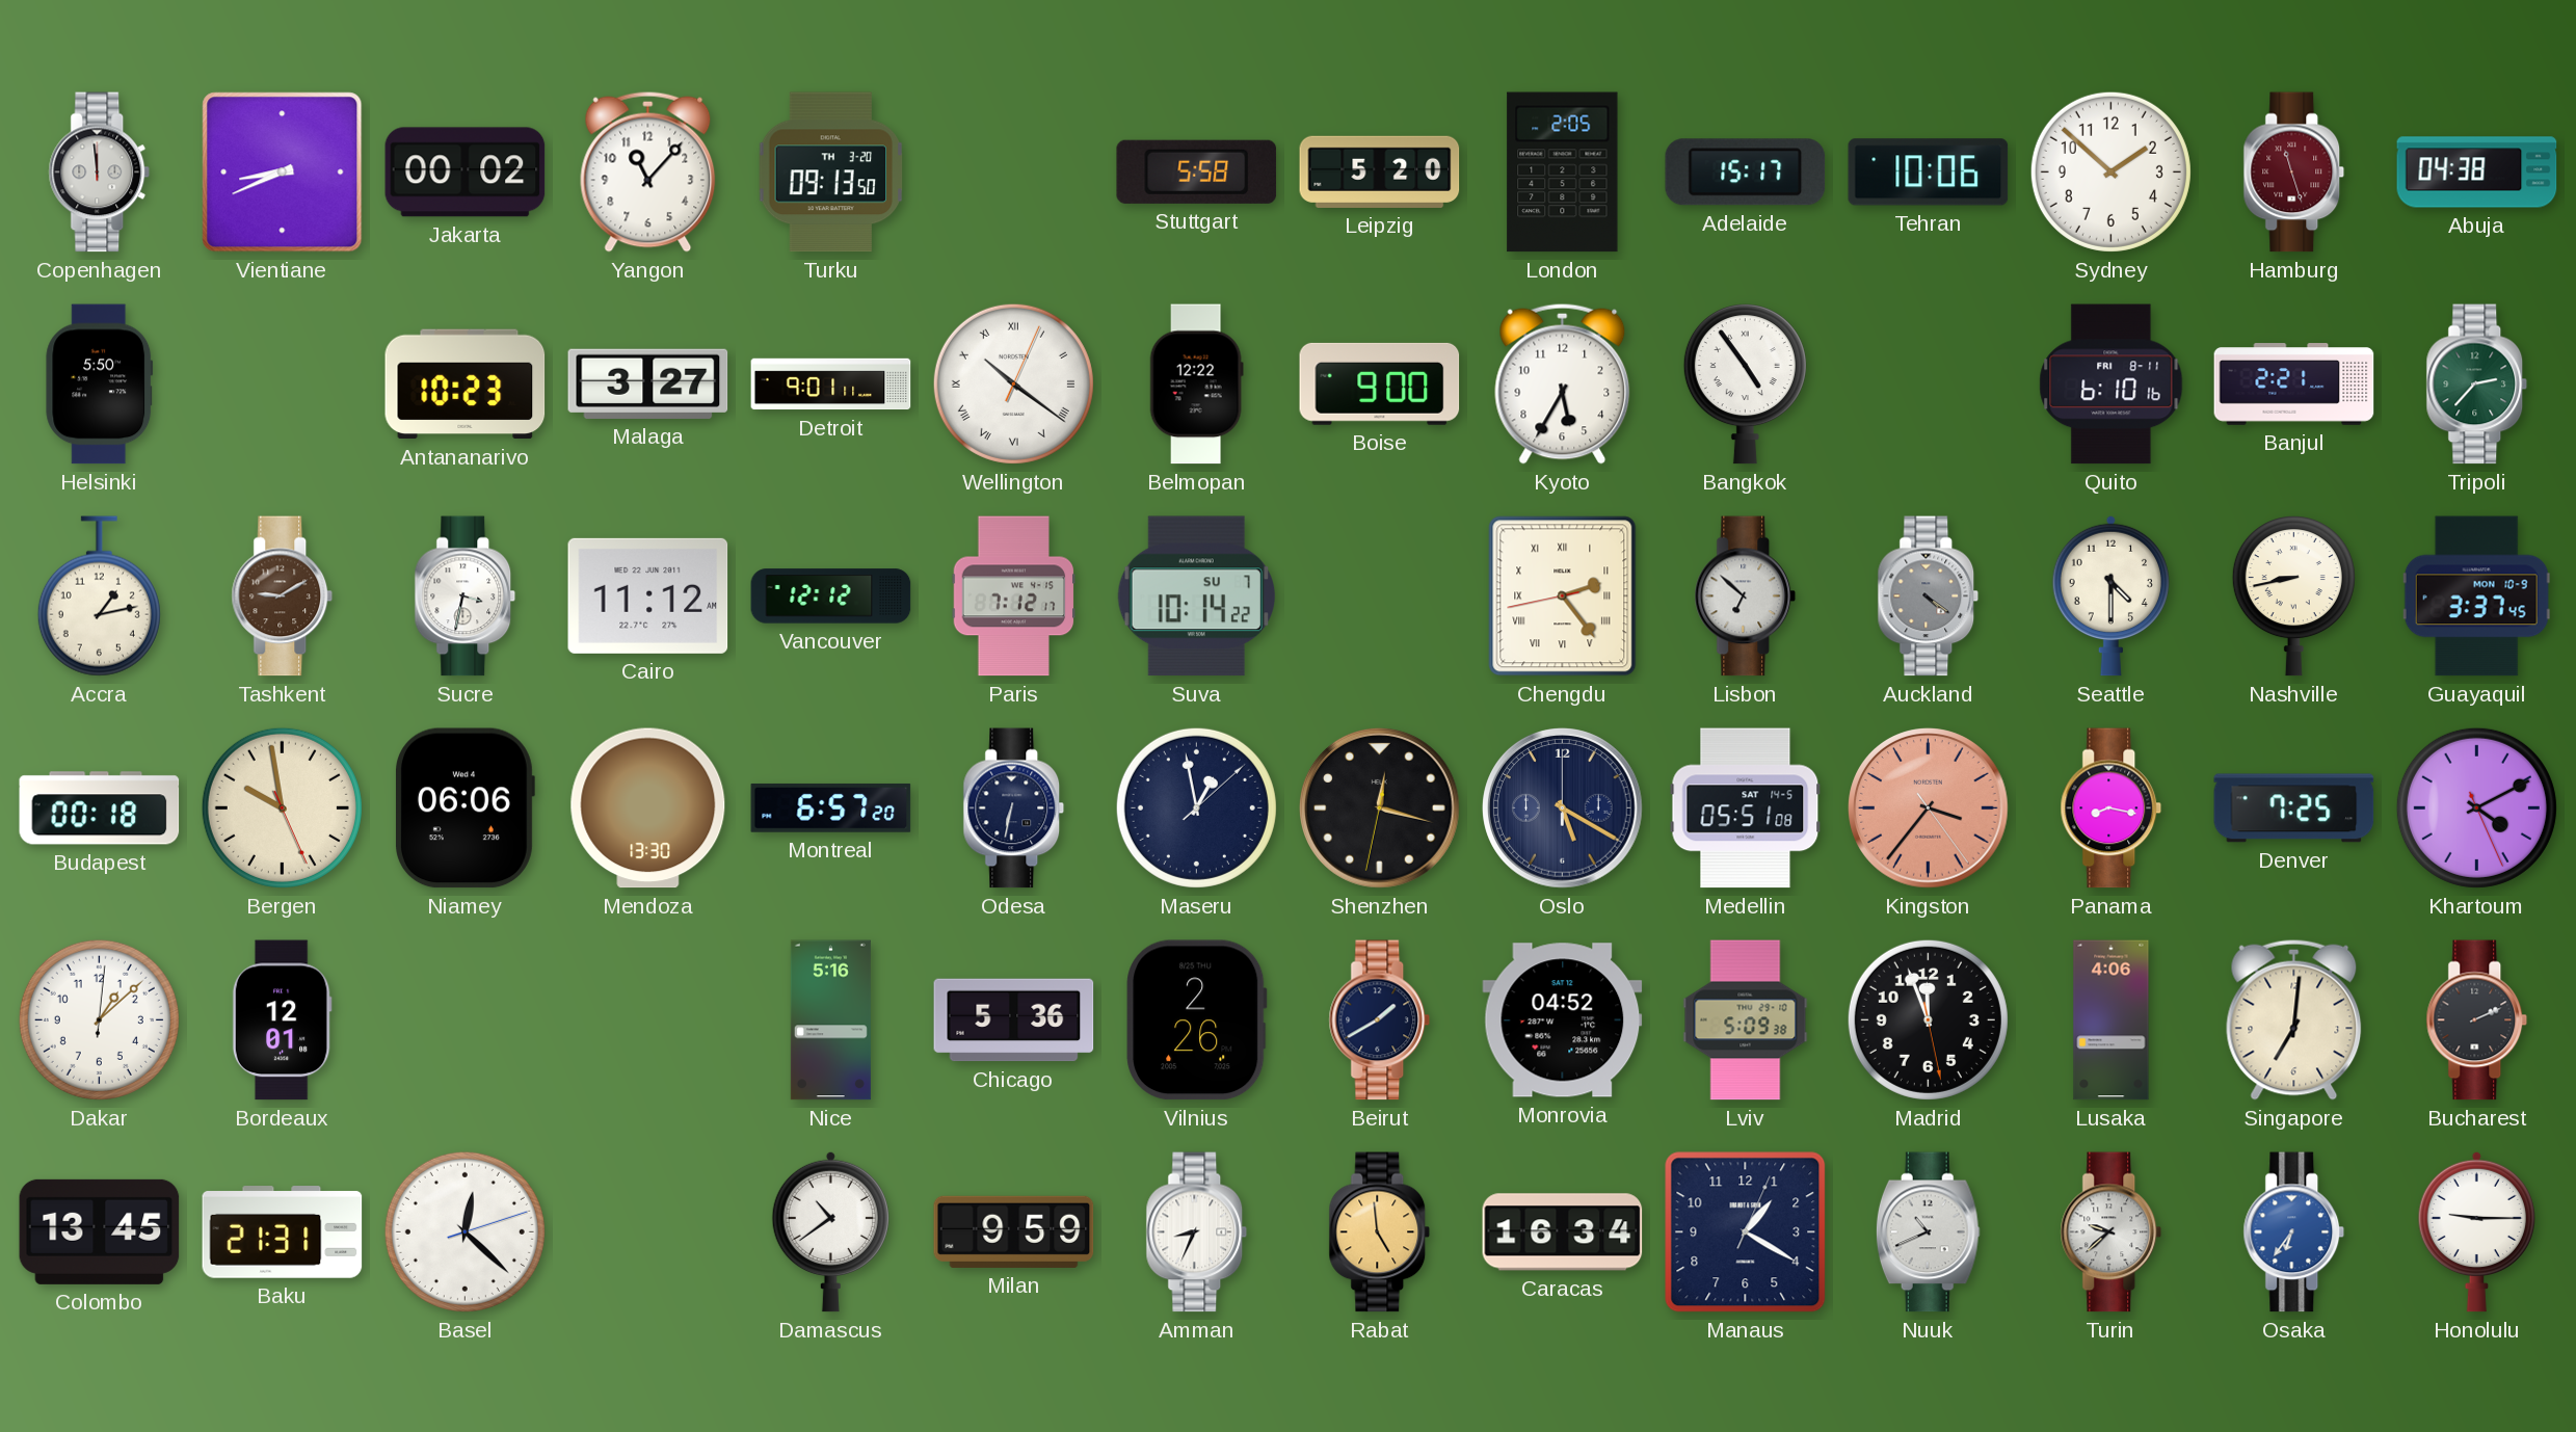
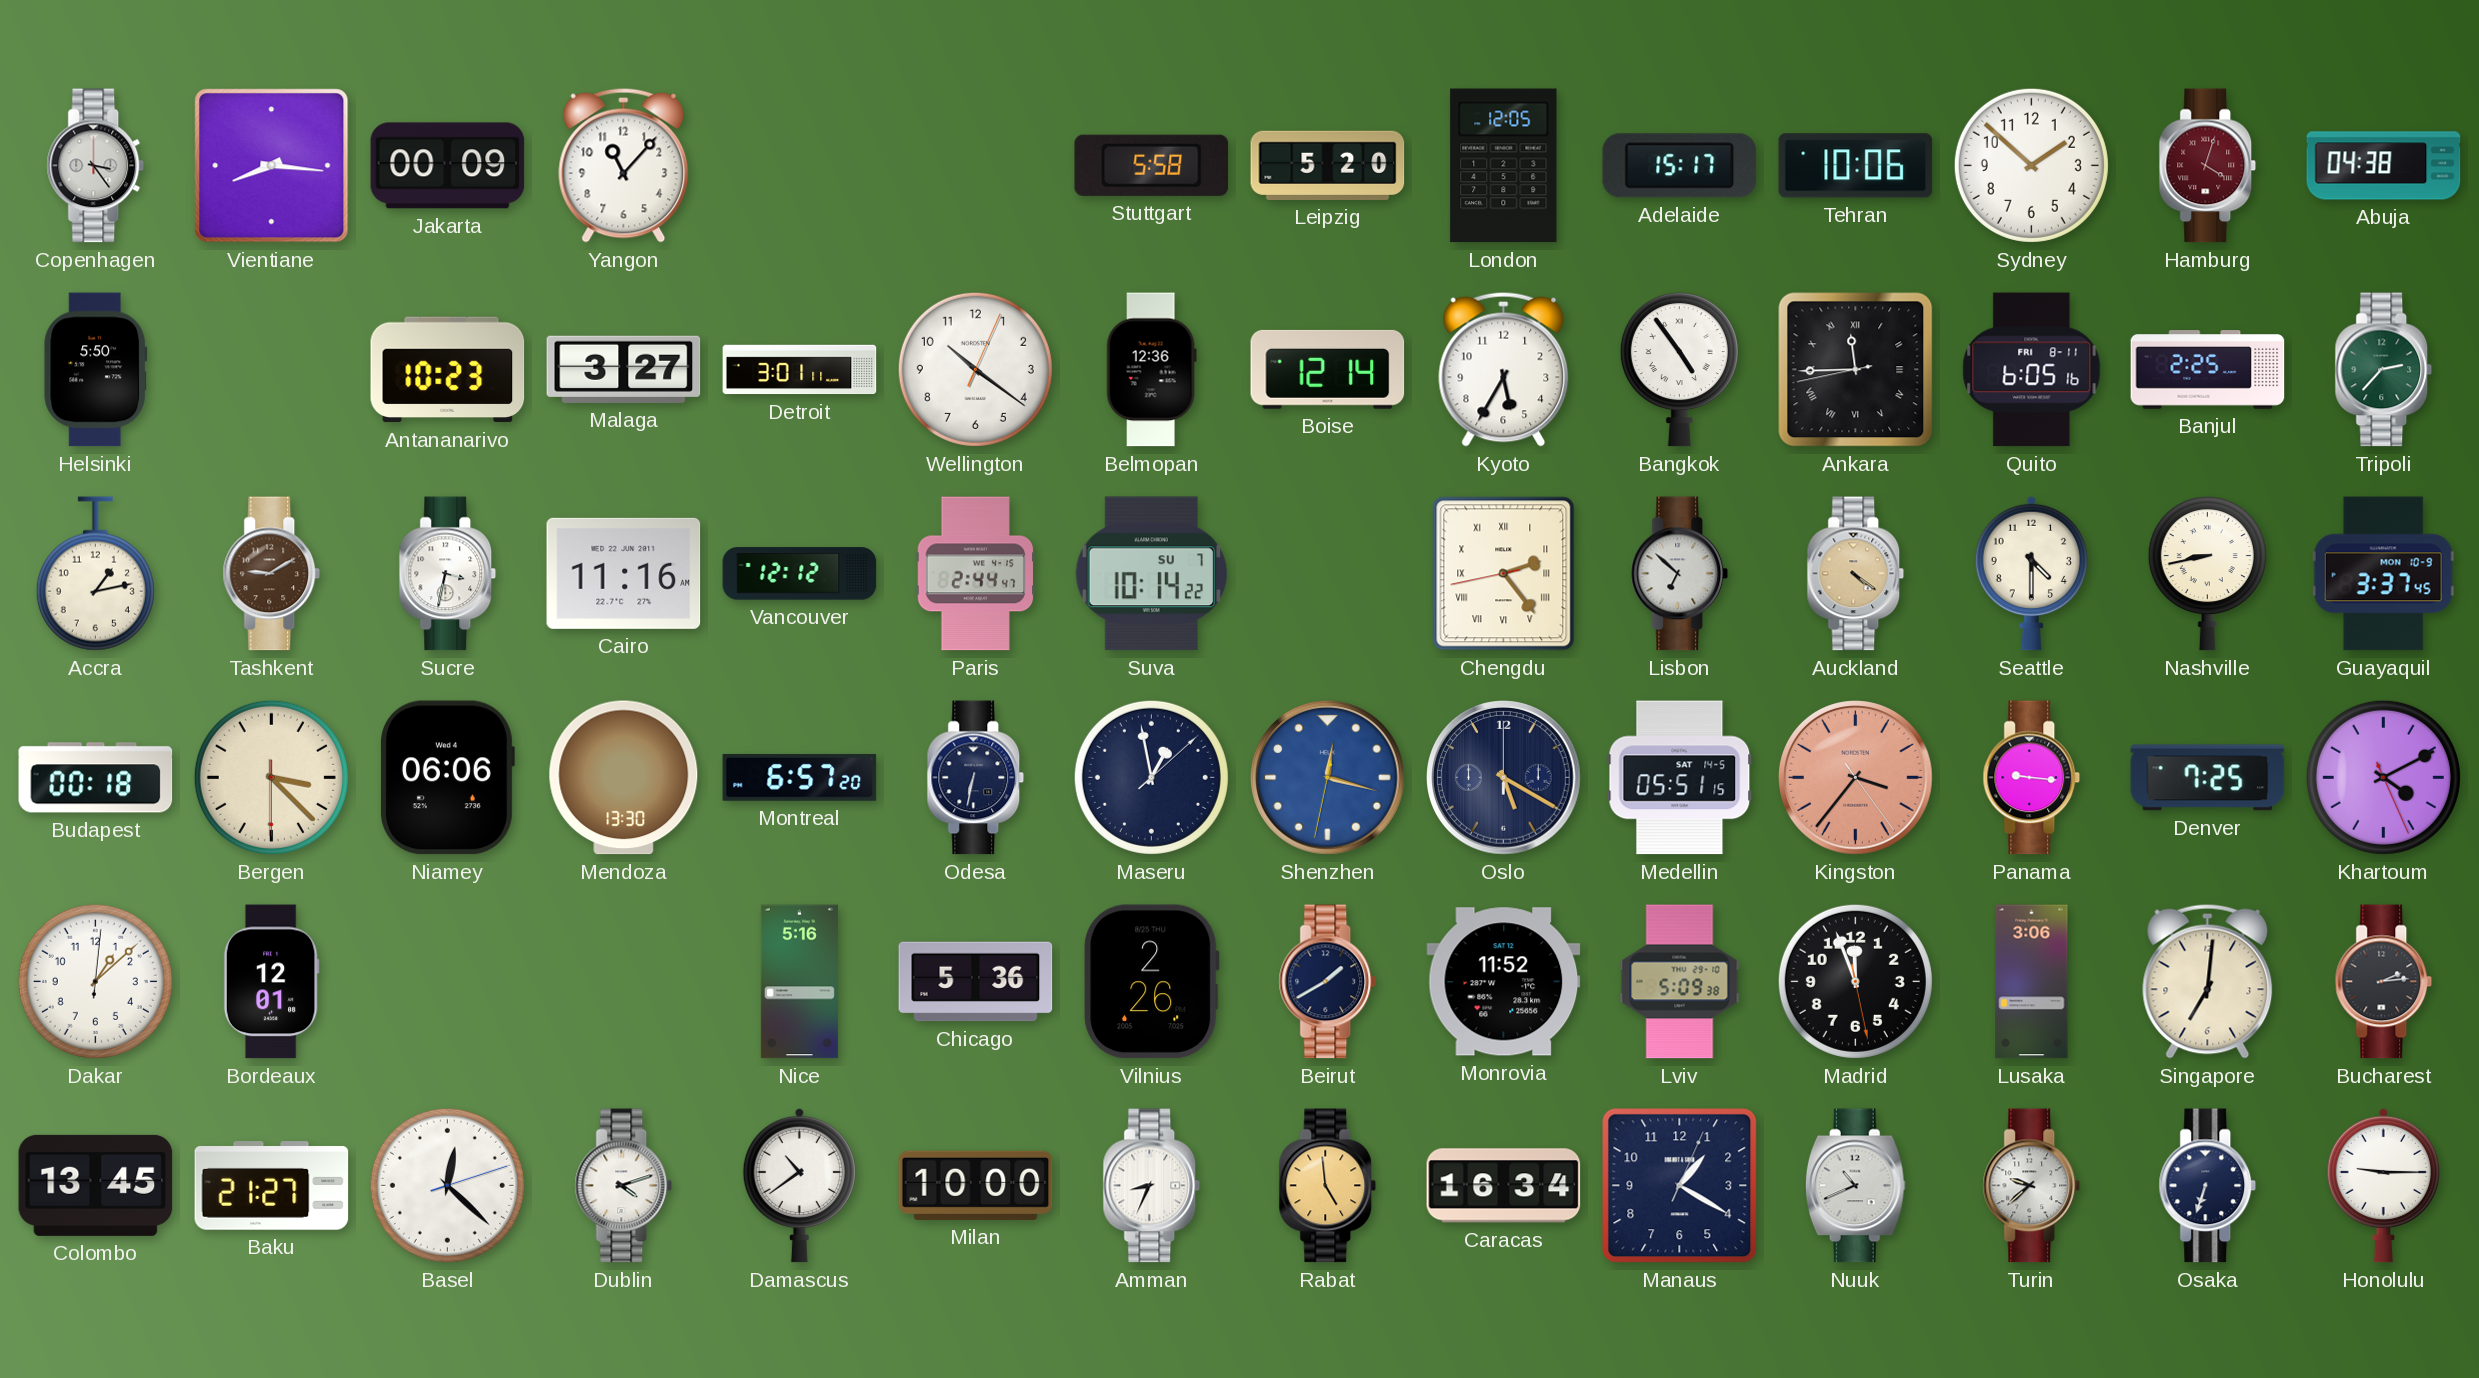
Copenhagen: 11:59 -> 3:24 (96, 166)
Vientiane: 8:41 -> 8:16 (272, 166)
Jakarta: 00:02 -> 00:09 (448, 166)
Turku: 09:13 -> none (831, 173)
London: 2:05 -> 12:05 (1504, 166)
Hamburg: 11:27 -> 4:03 (2208, 166)
Detroit: 9:01 -> 3:01 (800, 370)
Wellington numerals: Roman -> Arabic (975, 369)
Belmopan: 12:22 -> 12:36 (1151, 370)
Boise: 9:00 -> 12:14 (1328, 369)
Ankara: none -> 11:44 (1856, 370)
Quito: 6:10 -> 6:05 (2032, 370)
Banjul: 2:21 -> 2:25 (2208, 370)
Cairo: 11:12 -> 11:16 (624, 573)
Paris: 7:12 -> 2:44 (976, 574)
Auckland dial: grey -> champagne (1856, 574)
Bergen: 9:58 -> 3:22 (271, 777)
Shenzhen dial: black -> blue (1328, 778)
Medellin: 05:51:08 -> 05:51:15 (1680, 778)
Panama: 8:17 -> 9:16 (2032, 778)
Monrovia: 04:52 -> 11:52 (1504, 982)
Lusaka: 4:06 -> 3:06 (2032, 982)
Bucharest: 2:11 -> 2:14 (2384, 982)
Baku: 21:31 -> 21:27 (272, 1186)
Dublin: none -> 4:12 (624, 1186)
Milan: 9:59 -> 10:00 (976, 1185)
Osaka: 6:36 -> 6:33 (2208, 1186)
Osaka dial: blue -> navy (2208, 1186)
